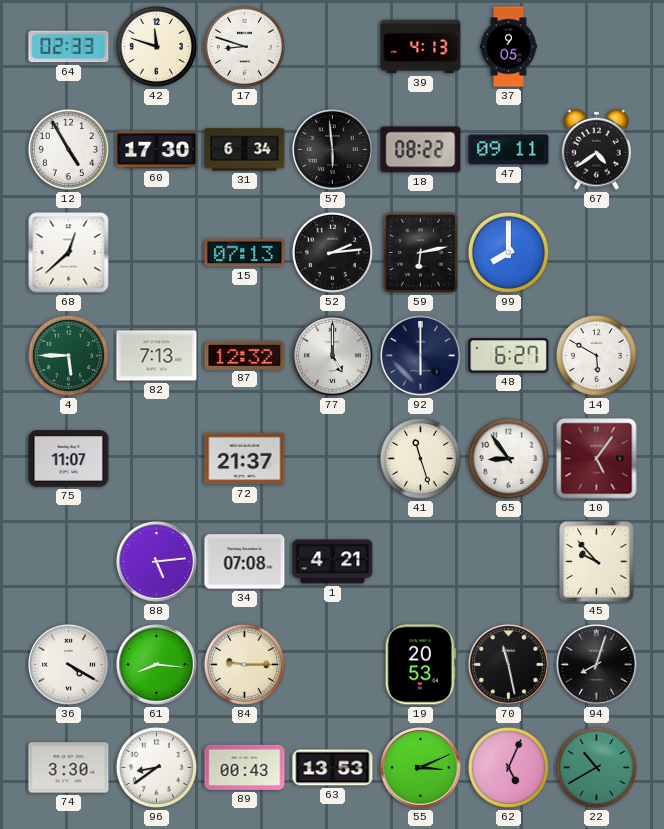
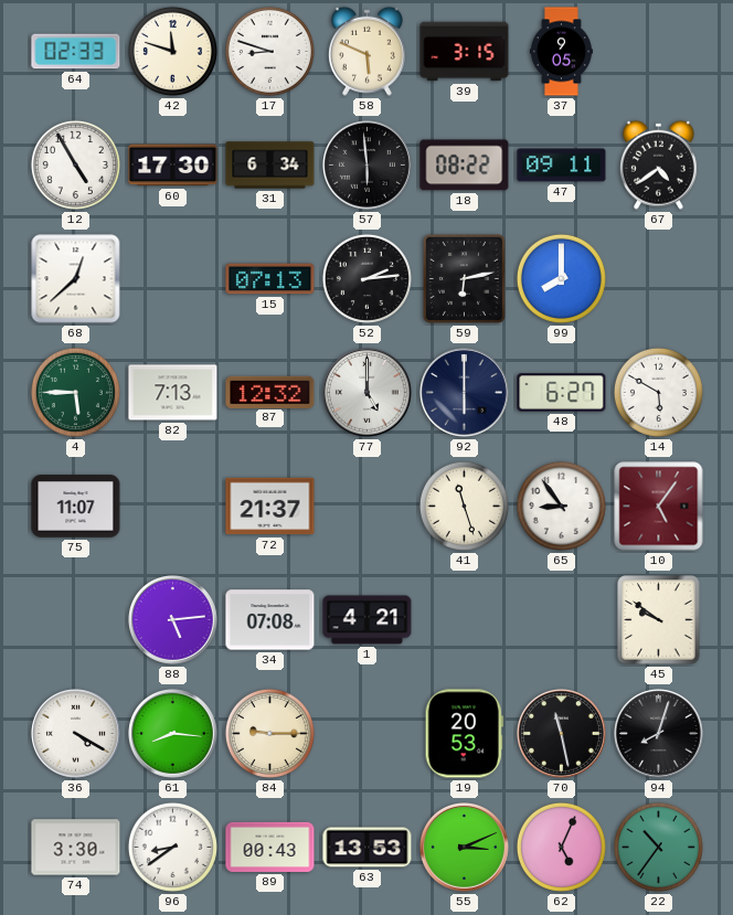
58: none -> 5:49 (366, 51)
39: 4:13 -> 3:15 (465, 52)
45: 9:53 -> 9:51 (659, 620)
22: 10:40 -> 10:36 (658, 847)
